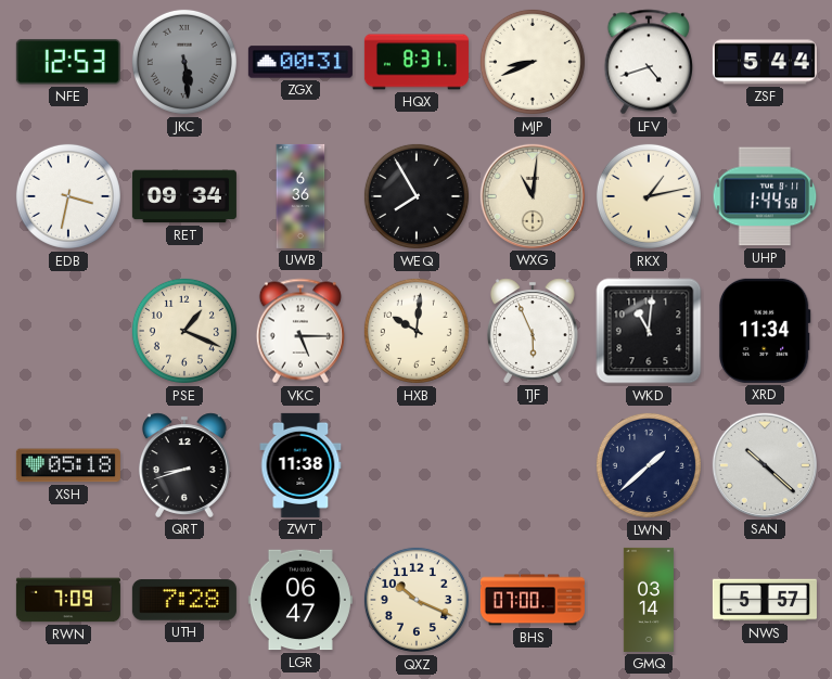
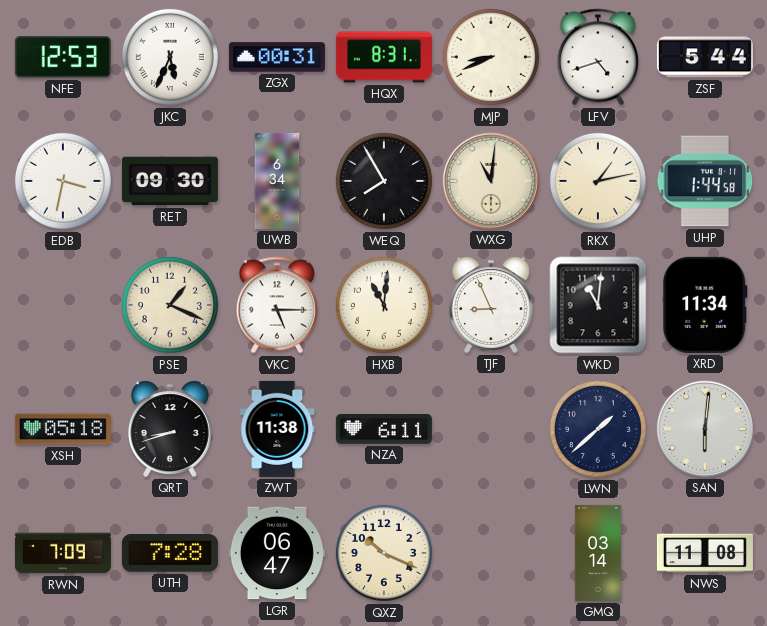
JKC: 5:29 -> 5:34 (170, 57)
JKC dial: grey -> white (170, 57)
RET: 09:34 -> 09:30 (170, 181)
UWB: 6:36 -> 6:34 (277, 181)
HXB: 10:01 -> 11:01 (384, 305)
TJF: 5:56 -> 8:56 (491, 305)
NZA: none -> 6:11 (384, 429)
SAN: 10:22 -> 6:01 (705, 429)
BHS: 07:00 -> none (533, 600)
NWS: 5:57 -> 11:08 (705, 553)
